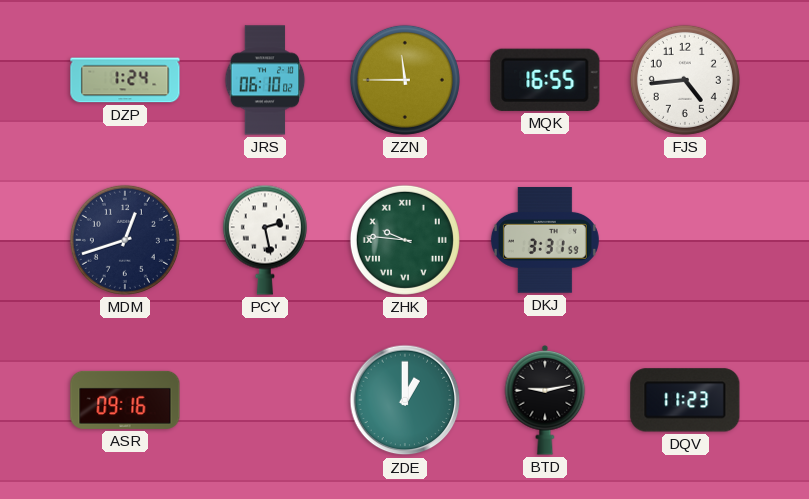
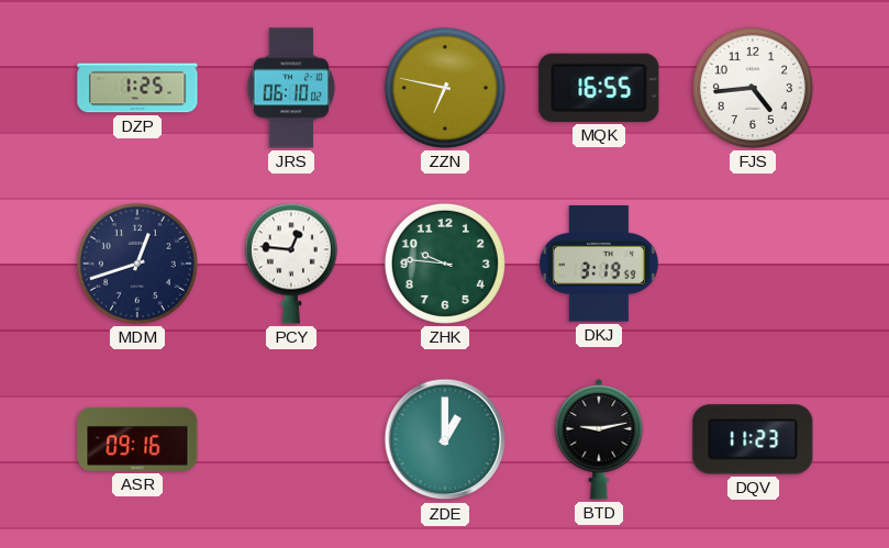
DZP: 1:24 -> 1:25 (137, 88)
ZZN: 11:45 -> 6:47 (445, 88)
PCY: 2:28 -> 12:46 (291, 264)
ZHK numerals: Roman -> Arabic (445, 264)
DKJ: 3:31 -> 3:19 (599, 264)
